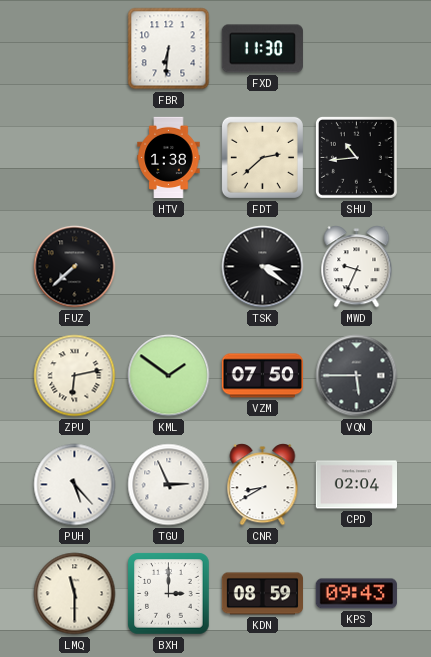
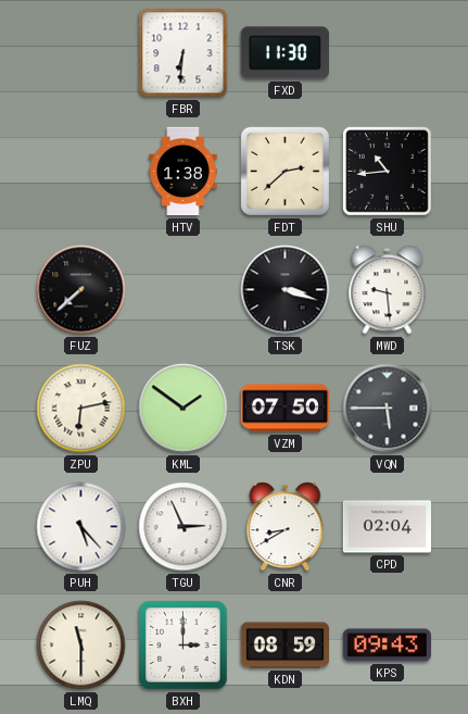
TSK: 3:21 -> 3:18 (286, 290)
MWD: 9:34 -> 9:29 (388, 290)
